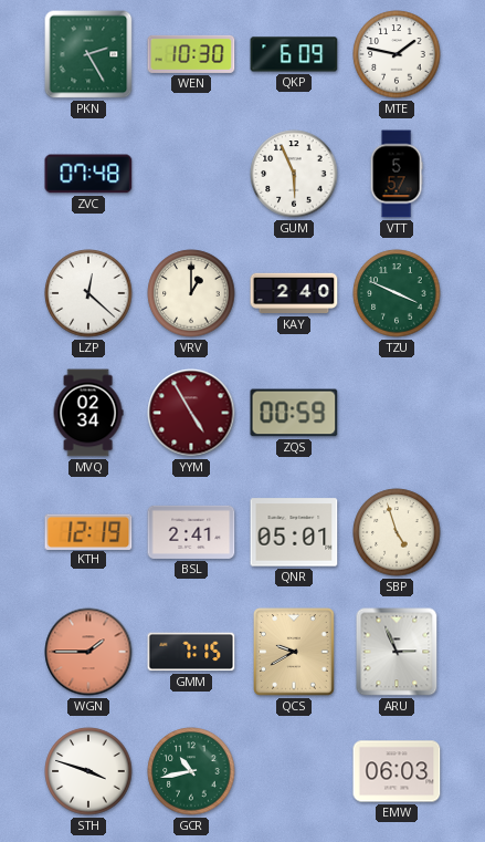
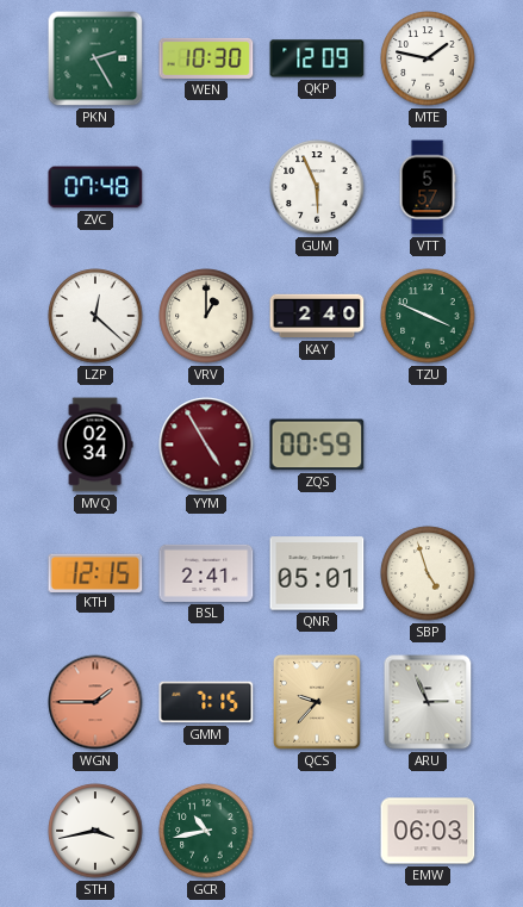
QKP: 6:09 -> 12:09 (317, 58)
KTH: 12:19 -> 12:15 (95, 572)
QCS: 9:40 -> 9:37 (317, 702)
STH: 3:48 -> 3:43 (95, 831)
